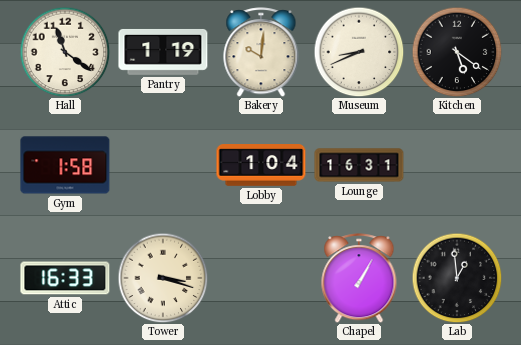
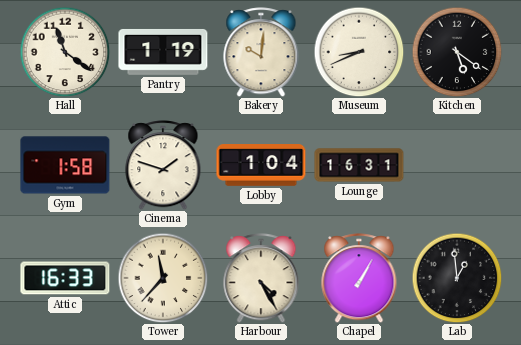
Cinema: none -> 1:48 (163, 165)
Tower: 3:18 -> 11:37 (163, 278)
Harbour: none -> 4:25 (261, 278)
